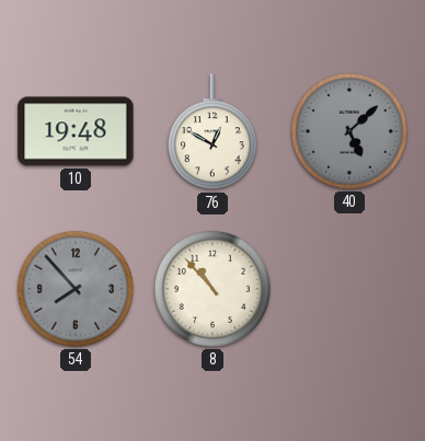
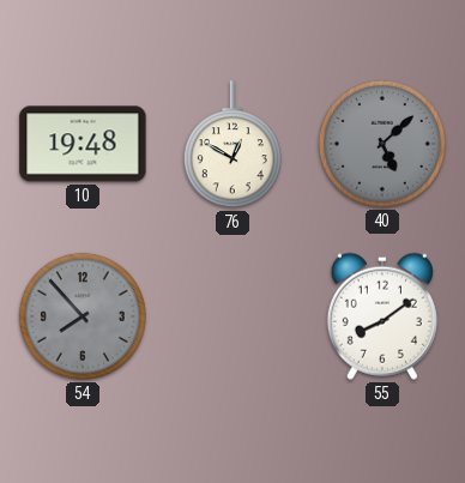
8: 10:53 -> none (213, 289)
55: none -> 8:09 (382, 316)
